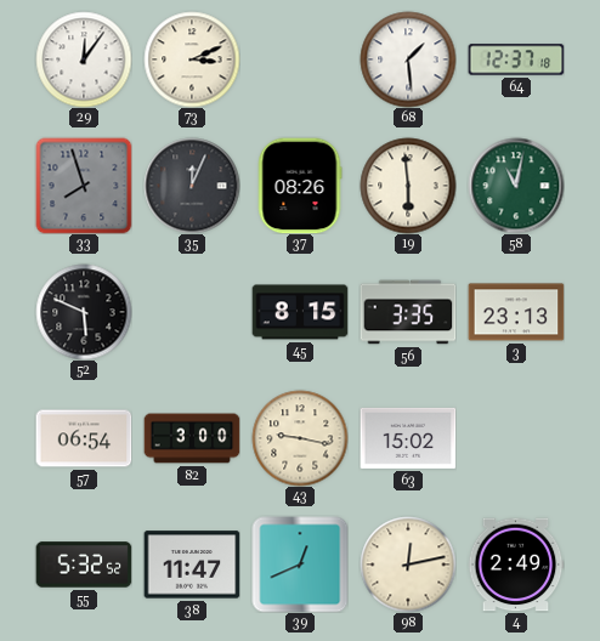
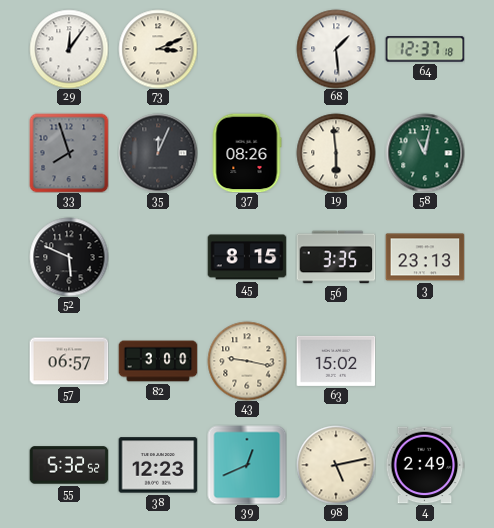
57: 06:54 -> 06:57 (69, 361)
38: 11:47 -> 12:23 (158, 465)
98: 12:13 -> 5:13 (336, 465)
